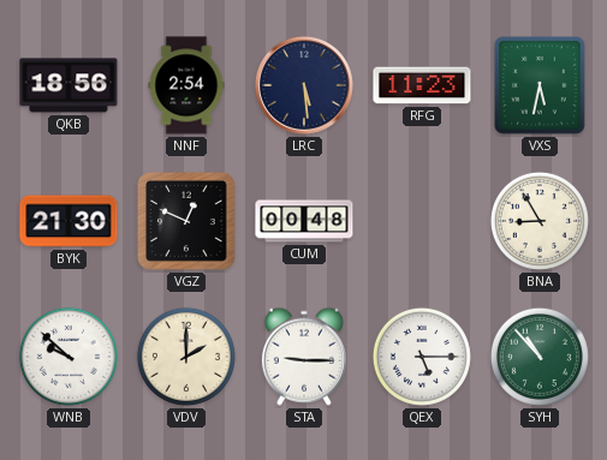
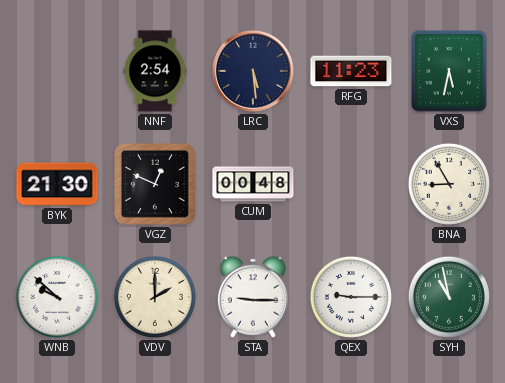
QKB: 18:56 -> none (69, 85)
QEX: 5:15 -> 9:15 (351, 297)
SYH: 10:53 -> 10:58 (449, 297)
